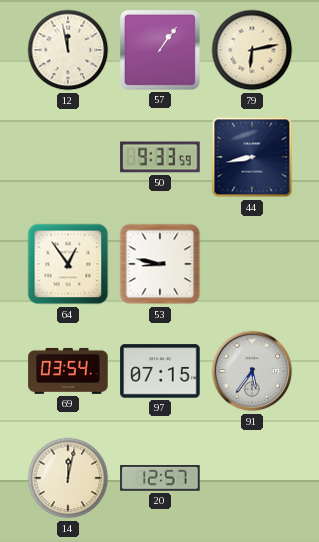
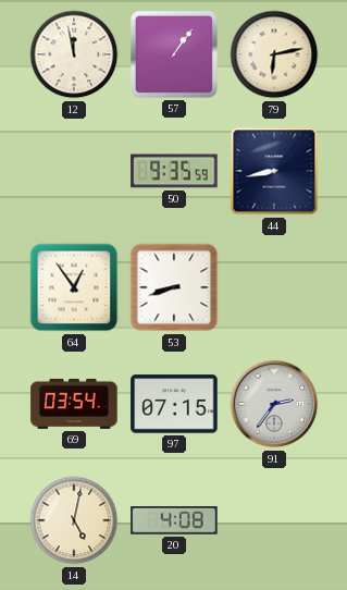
50: 9:33 -> 9:35 (174, 171)
53: 8:47 -> 8:42 (174, 287)
91: 5:36 -> 2:36 (274, 404)
14: 12:02 -> 5:02 (74, 520)
20: 12:57 -> 4:08 (174, 521)
